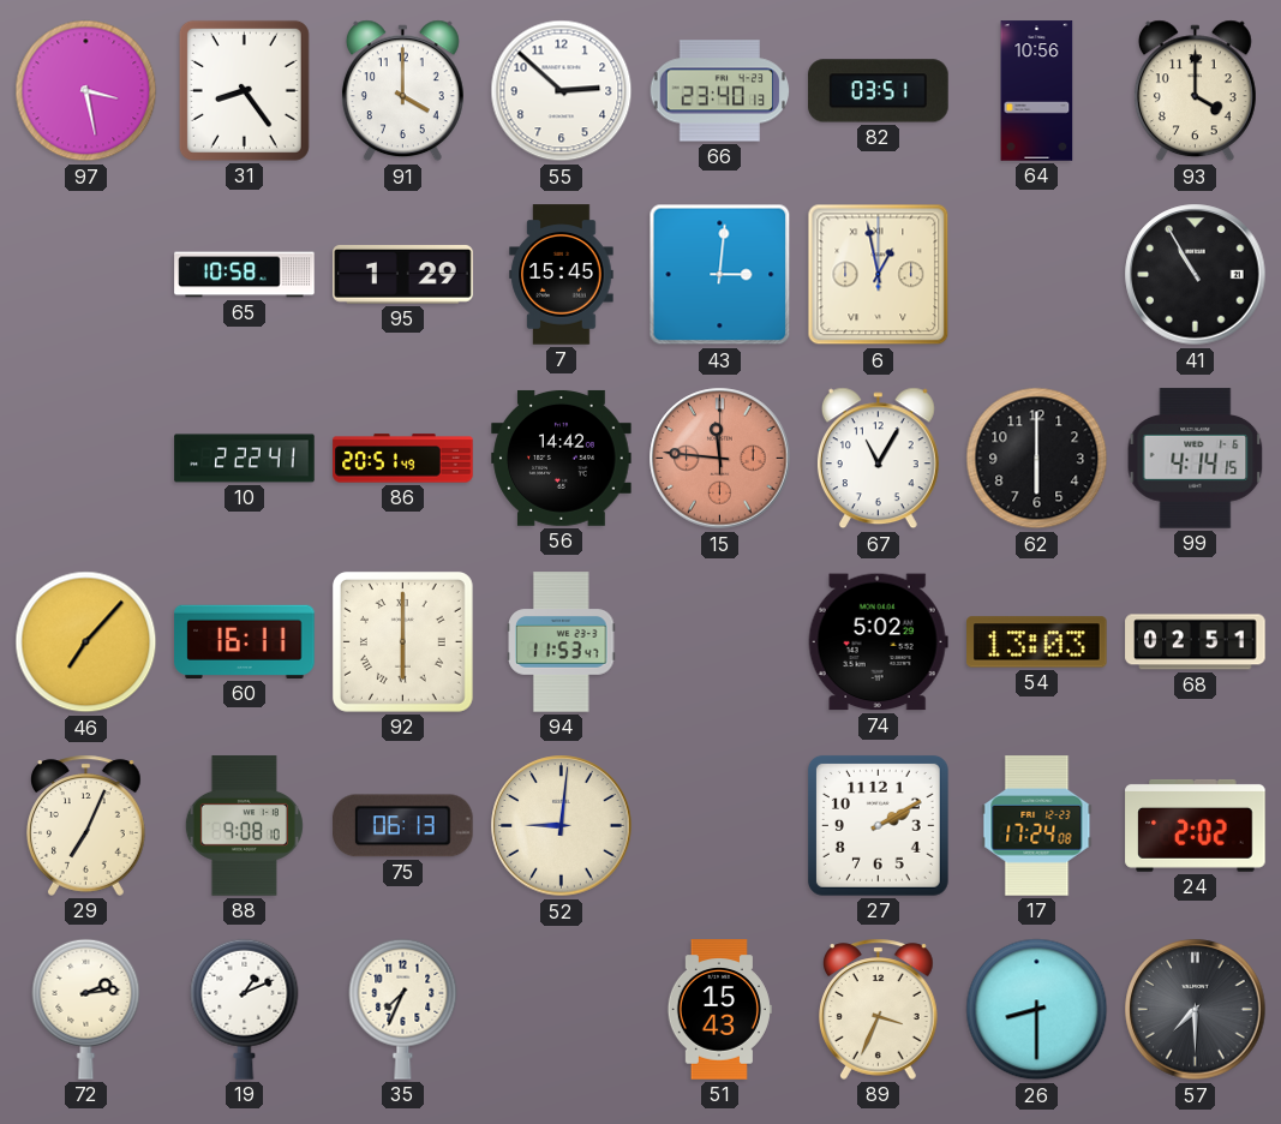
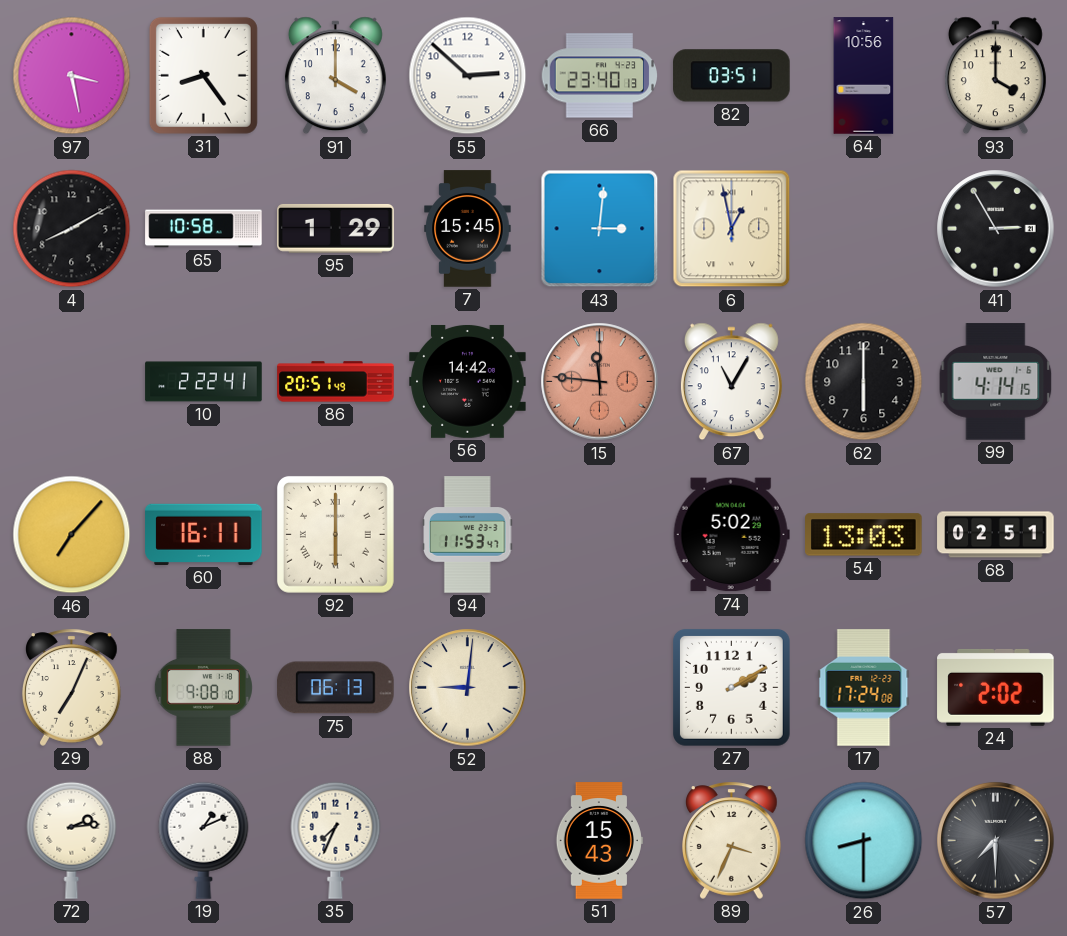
4: none -> 8:10 (72, 229)
41: 10:55 -> 2:55 (996, 229)
